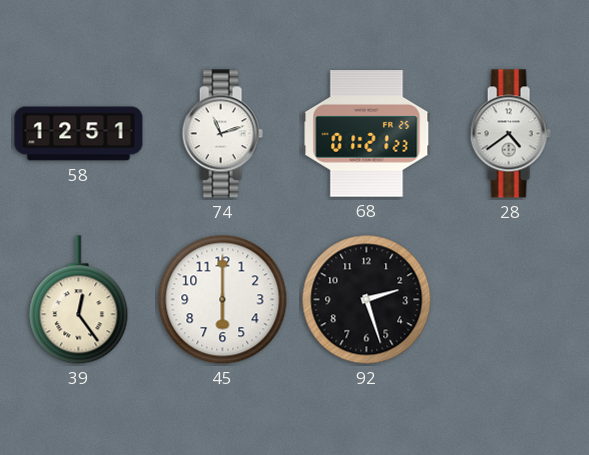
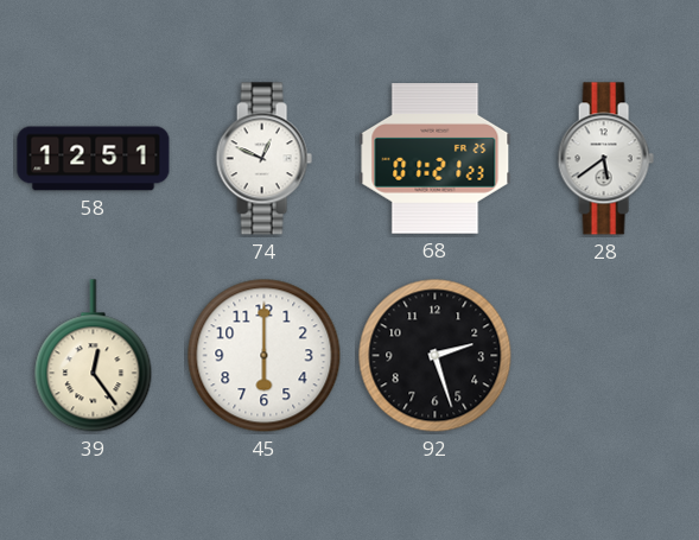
74: 11:12 -> 12:49 (263, 159)
28: 4:39 -> 5:39 (605, 159)
